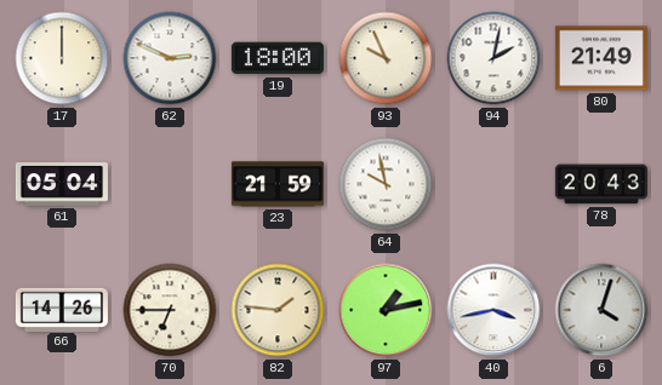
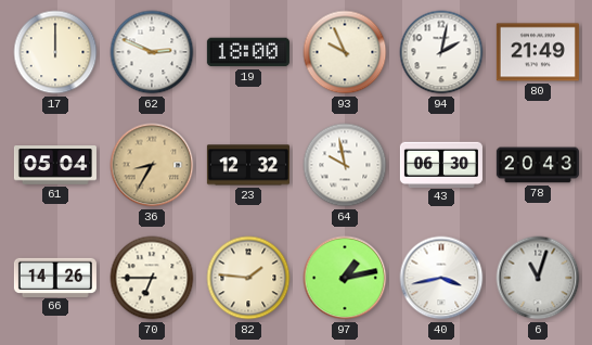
36: none -> 8:35 (152, 165)
23: 21:59 -> 12:32 (248, 165)
43: none -> 06:30 (441, 164)
6: 4:03 -> 11:03 (538, 278)
